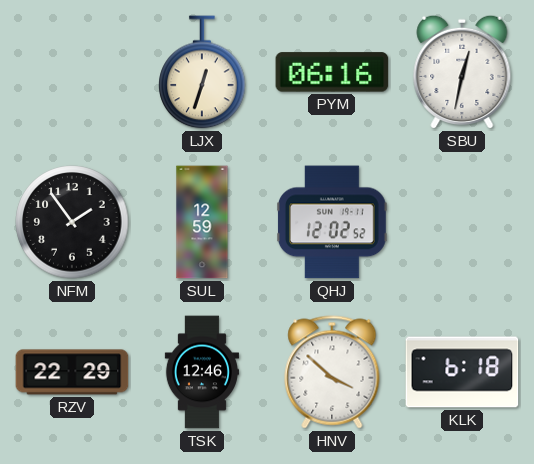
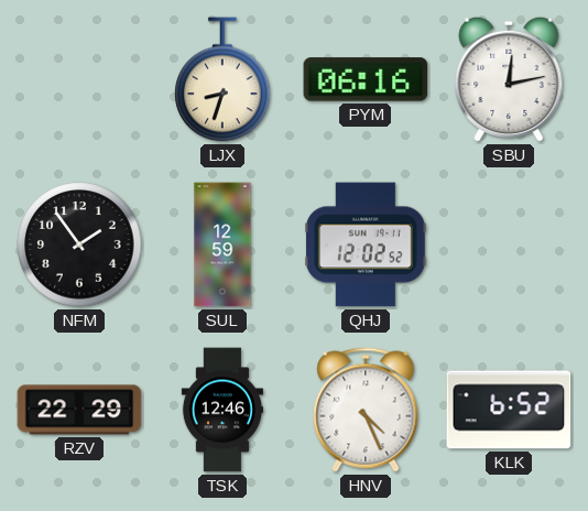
LJX: 12:33 -> 8:33 (222, 79)
SBU: 12:32 -> 12:13 (509, 79)
HNV: 3:52 -> 4:26 (366, 410)
KLK: 6:18 -> 6:52 (509, 410)
